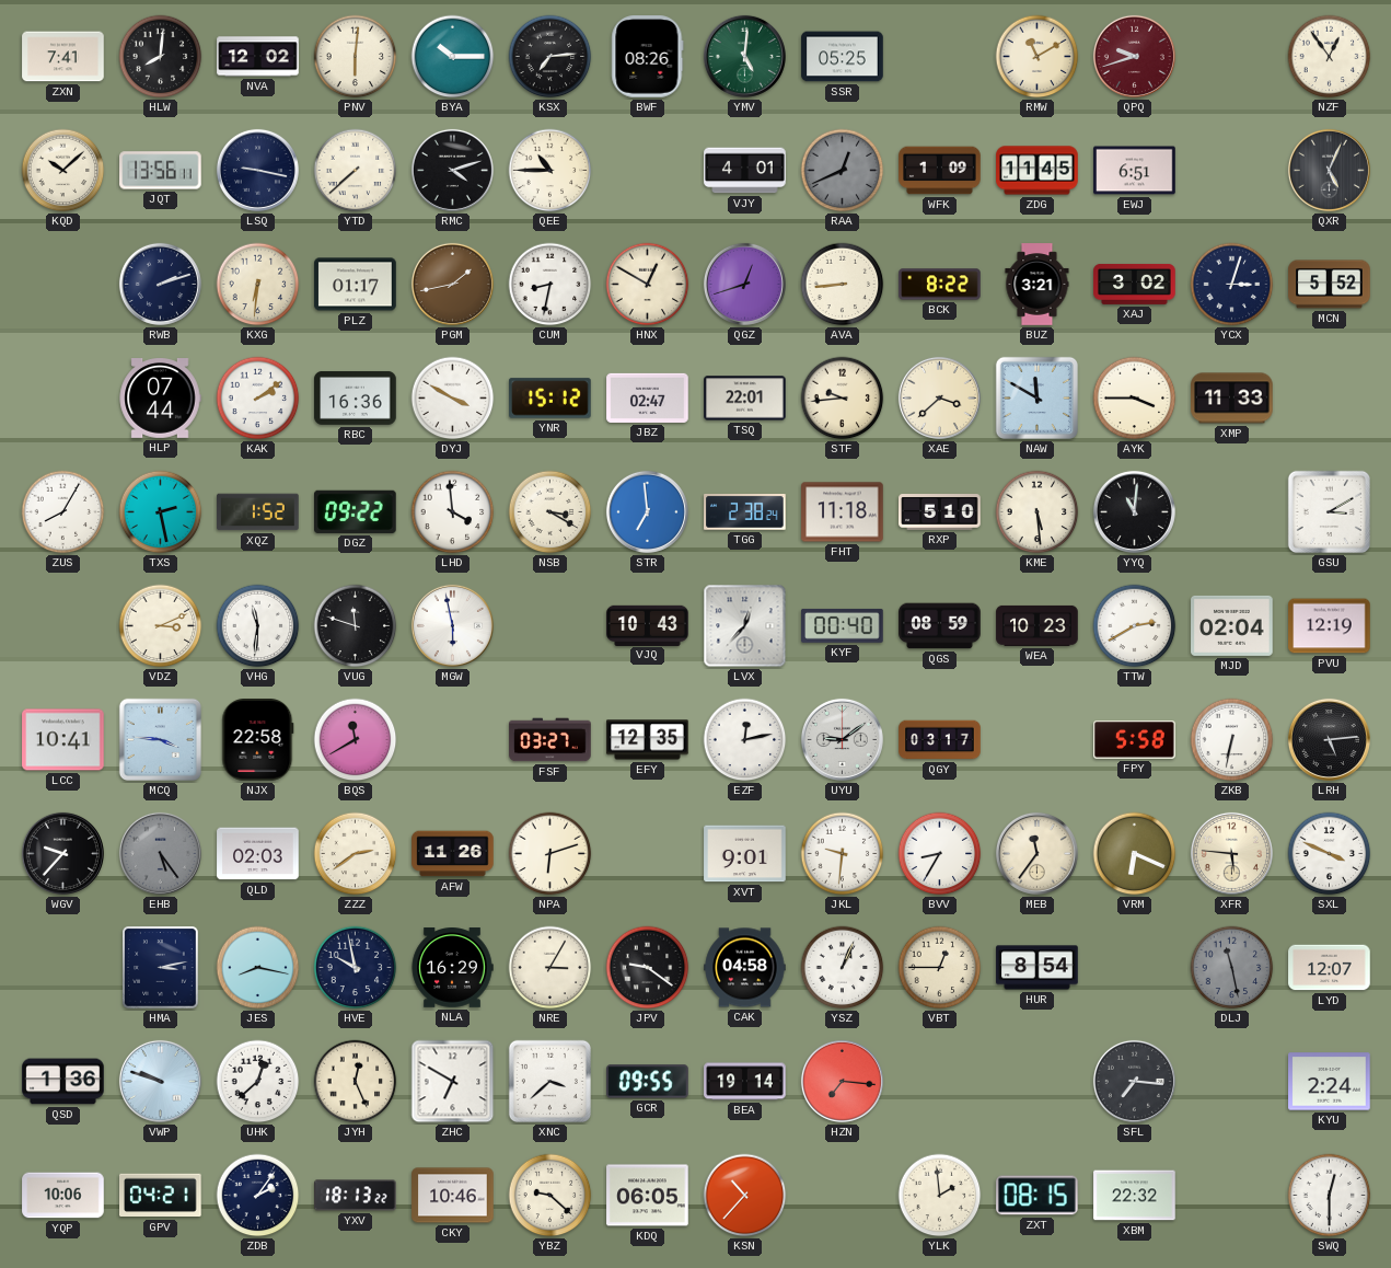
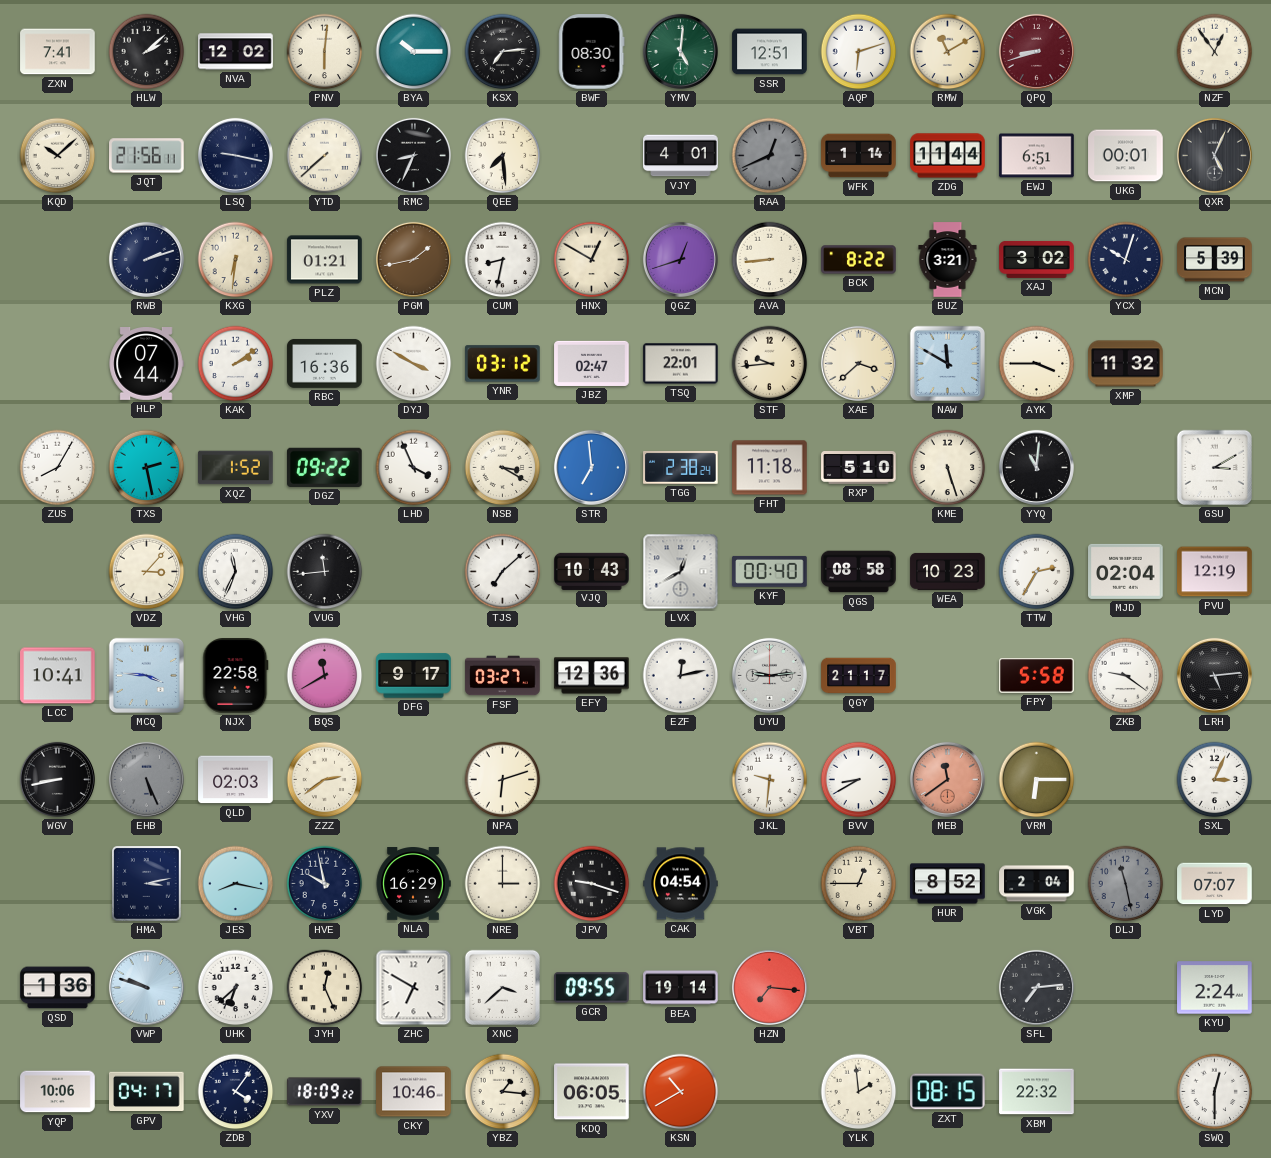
HLW: 8:01 -> 2:08 (147, 52)
BWF: 08:26 -> 08:30 (592, 52)
SSR: 05:25 -> 12:51 (770, 52)
AQP: none -> 6:12 (859, 52)
QPQ: 9:42 -> 8:42 (1036, 51)
JQT: 13:56 -> 21:56 (147, 156)
RMC: 4:12 -> 8:34 (413, 155)
QEE: 10:45 -> 7:29 (503, 156)
WFK: 1:09 -> 1:14 (859, 156)
ZDG: 11:45 -> 11:44 (948, 156)
UKG: none -> 00:01 (1126, 156)
PLZ: 01:17 -> 01:21 (325, 260)
YCX: 3:03 -> 10:03 (1126, 260)
MCN: 5:52 -> 5:39 (1215, 260)
YNR: 15:12 -> 03:12 (503, 364)
XMP: 11:33 -> 11:32 (1126, 364)
LHD: 3:59 -> 3:56 (414, 468)
KME: 5:29 -> 5:27 (948, 468)
VDZ: 3:11 -> 3:07 (147, 572)
VHG: 11:31 -> 11:34 (236, 572)
VUG: 11:48 -> 11:44 (325, 572)
MGW: 5:58 -> none (452, 625)
TJS: none -> 7:08 (503, 572)
LVX: 12:37 -> 12:40 (681, 572)
QGS: 08:59 -> 08:58 (859, 572)
TTW: 2:40 -> 2:35 (1037, 572)
DFG: none -> 9:17 (414, 676)
EFY: 12:35 -> 12:36 (592, 676)
UYU: 9:09 -> 9:14 (769, 675)
QGY: 03:17 -> 21:17 (859, 676)
ZKB: 6:32 -> 9:21 (1126, 676)
WGV: 9:37 -> 8:43 (57, 779)
EHB: 5:24 -> 5:26 (146, 779)
AFW: 11:26 -> none (453, 854)
XVT: 9:01 -> none (745, 854)
BVV: 8:35 -> 8:40 (859, 780)
MEB: 11:36 -> 11:39 (947, 779)
MEB dial: cream -> salmon (947, 779)
VRM: 6:19 -> 6:15 (1037, 780)
XFR: 5:46 -> none (1231, 853)
SXL: 3:49 -> 3:04 (1215, 780)
NRE: 3:05 -> 3:00 (503, 884)
JPV: 9:21 -> 9:18 (592, 884)
CAK: 04:58 -> 04:54 (681, 884)
YSZ: 1:04 -> none (843, 968)
HUR: 8:54 -> 8:52 (948, 884)
VGK: none -> 2:04 (1037, 884)
LYD: 12:07 -> 07:07 (1215, 884)
UHK: 12:38 -> 6:38 (236, 988)
SFL: 7:16 -> 7:14 (1036, 987)
GPV: 04:21 -> 04:17 (147, 1092)
ZDB: 2:06 -> 4:06 (236, 1092)
YXV: 18:13 -> 18:09 (325, 1092)
YBZ: 9:22 -> 1:16 (503, 1092)
KSN: 10:37 -> 10:40 (681, 1092)
